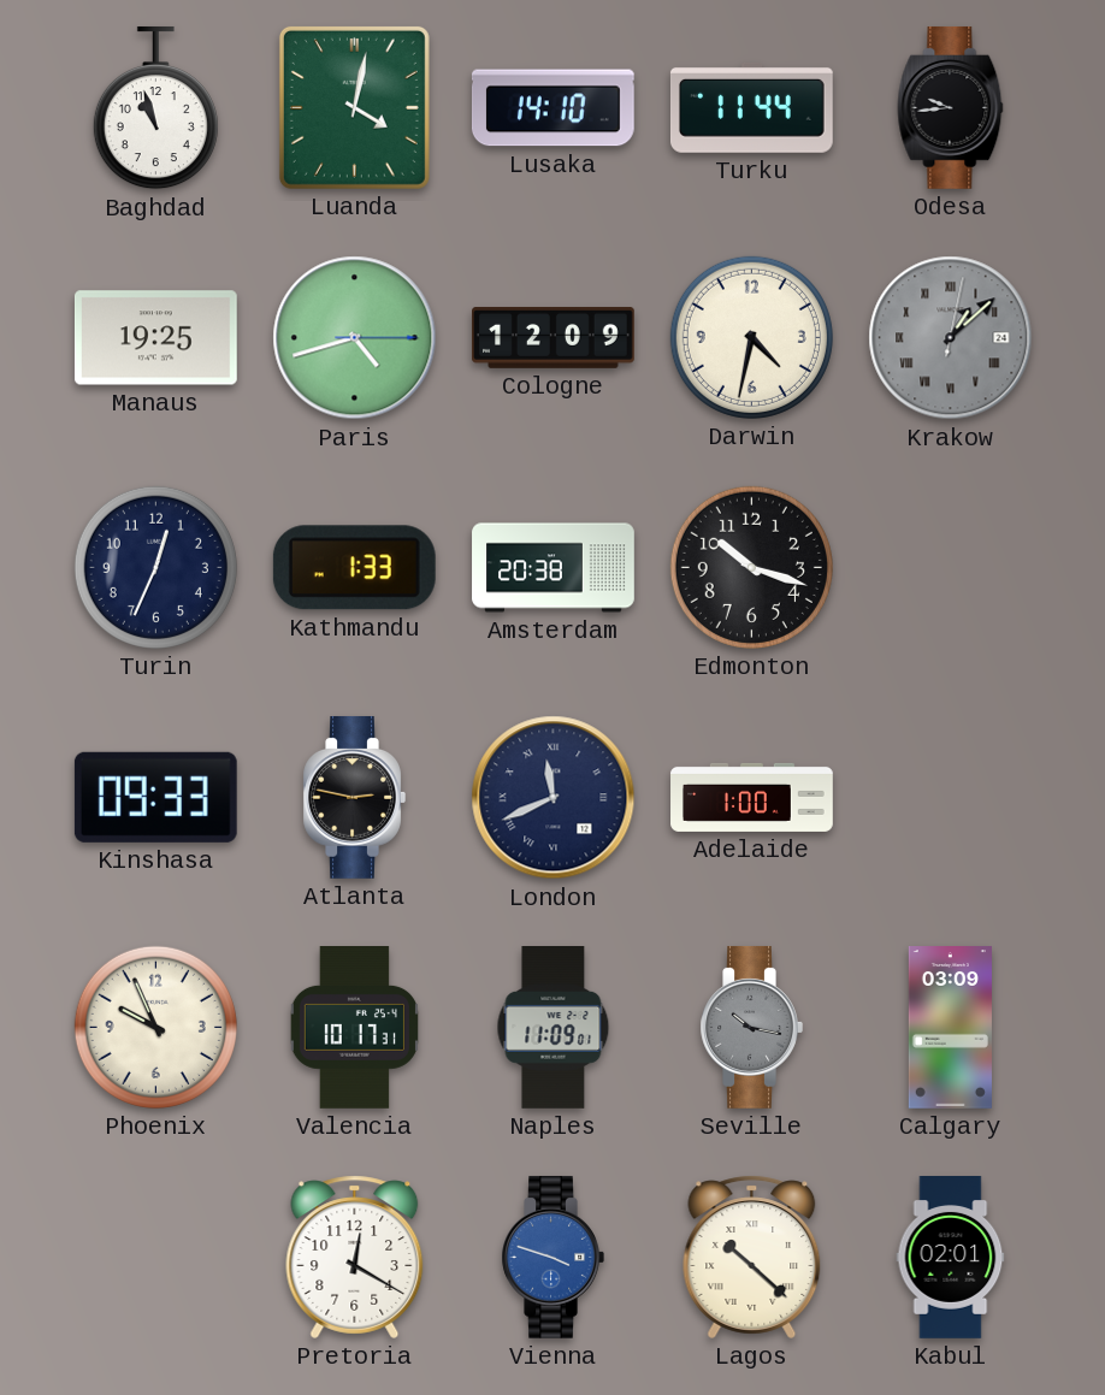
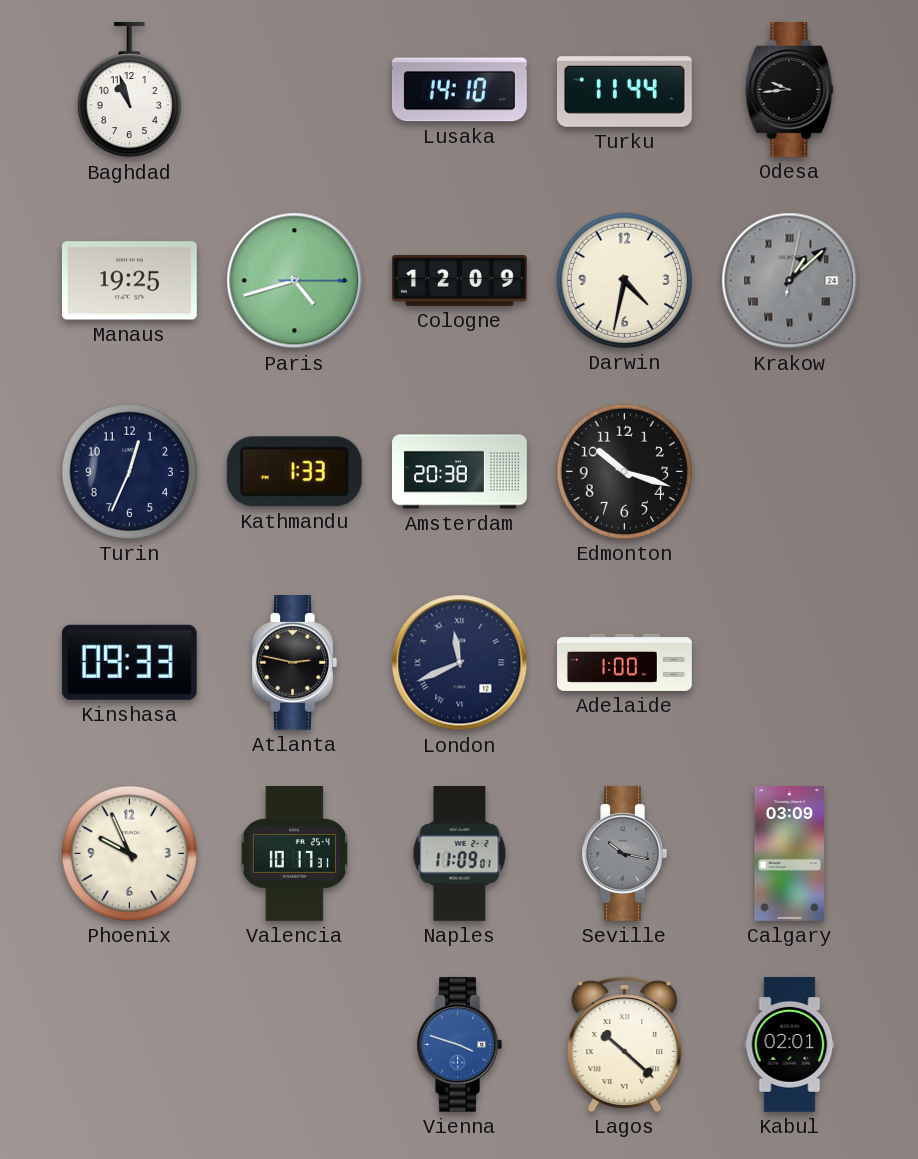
Luanda: 4:02 -> none (354, 107)
Pretoria: 12:20 -> none (355, 1257)
